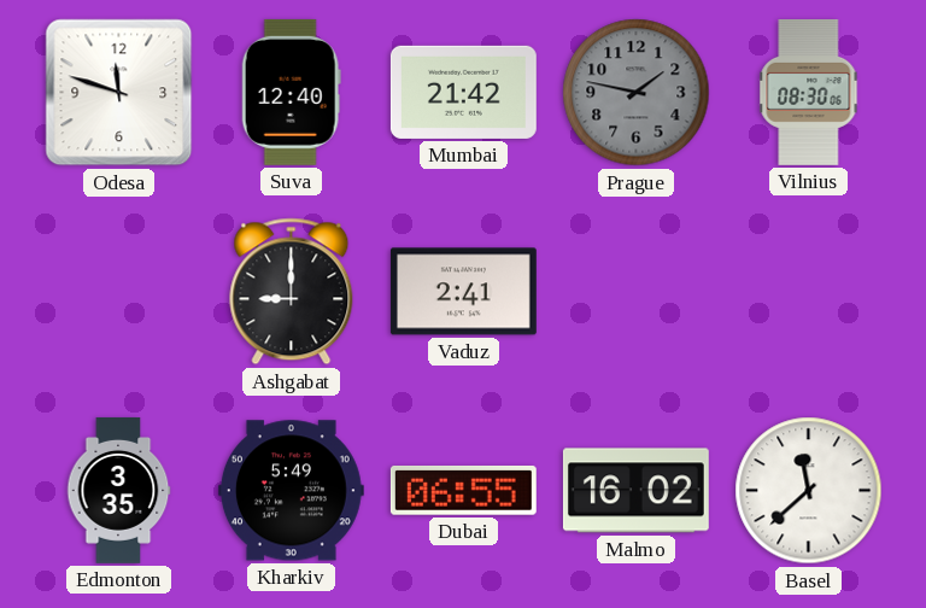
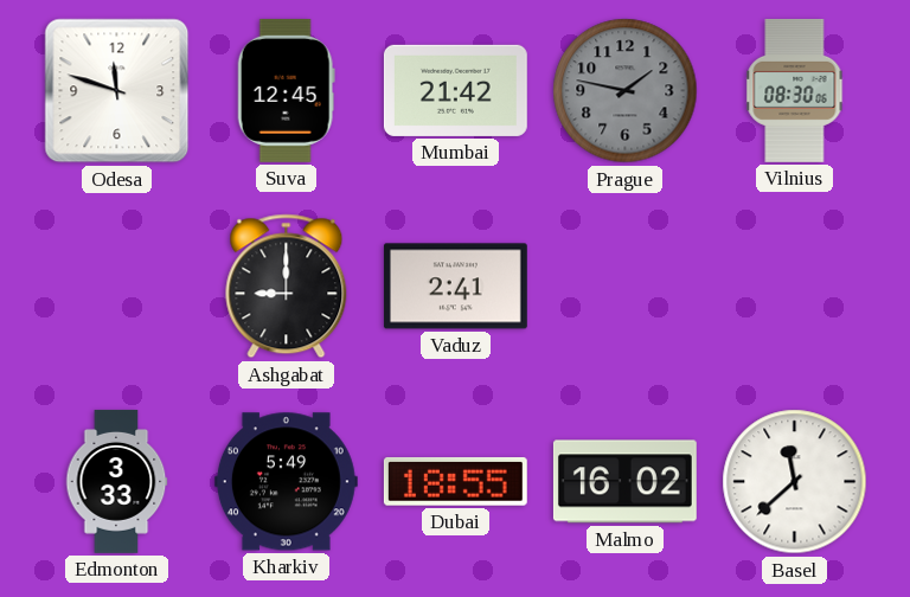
Suva: 12:40 -> 12:45 (286, 90)
Edmonton: 3:35 -> 3:33 (116, 481)
Dubai: 06:55 -> 18:55 (455, 482)
